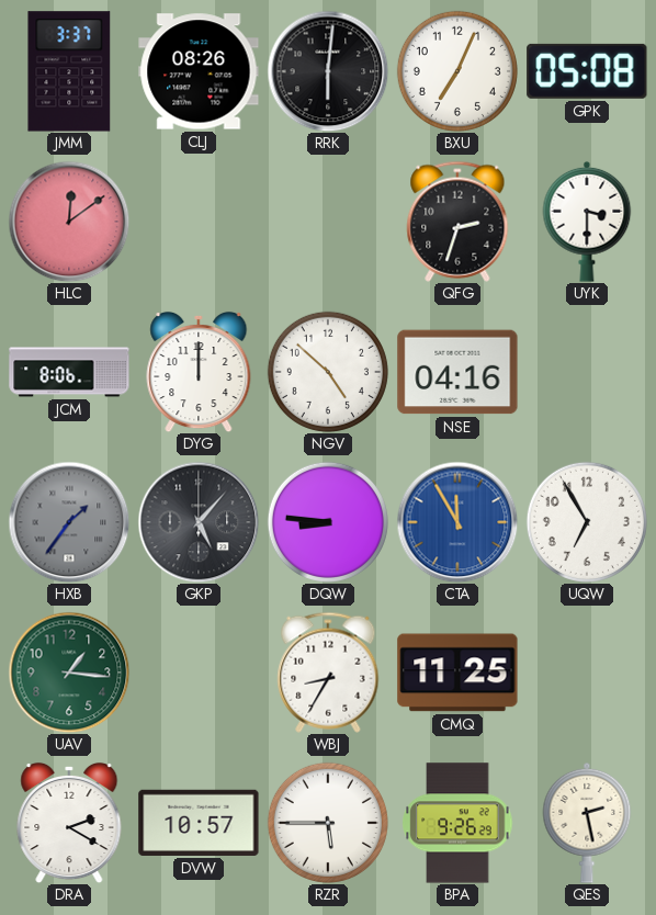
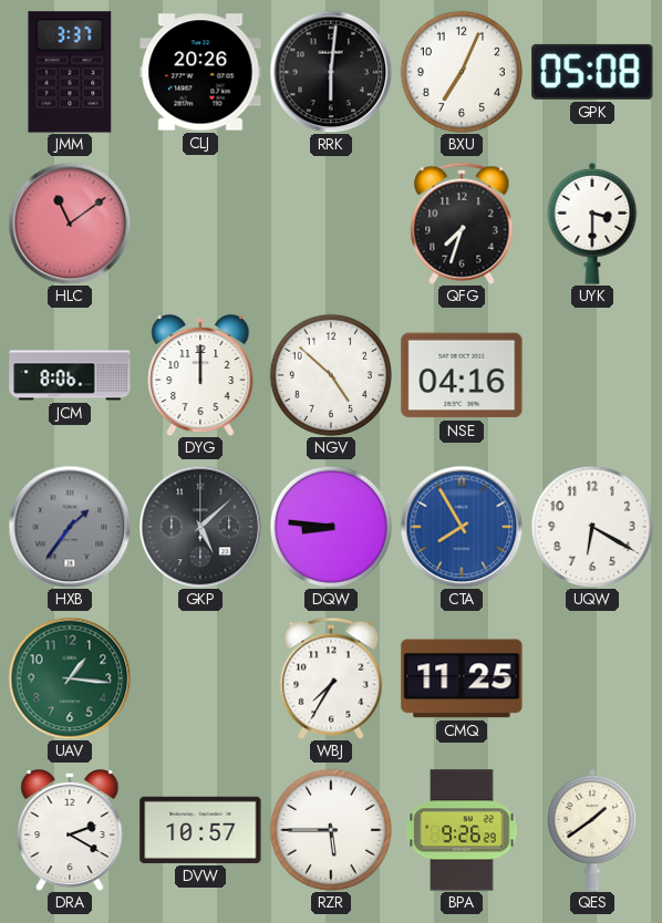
CLJ: 08:26 -> 20:26 (200, 72)
HLC: 12:09 -> 11:09 (70, 224)
QFG: 2:33 -> 7:33 (462, 224)
GKP: 5:07 -> 5:08 (200, 527)
CTA: 11:55 -> 7:55 (462, 527)
UQW: 6:55 -> 6:20 (592, 527)
WBJ: 8:35 -> 7:35 (331, 678)
QES: 2:28 -> 1:39 (592, 830)
